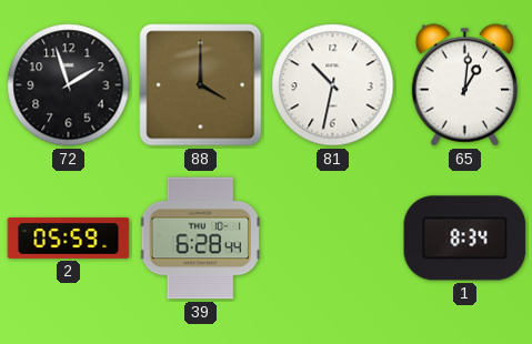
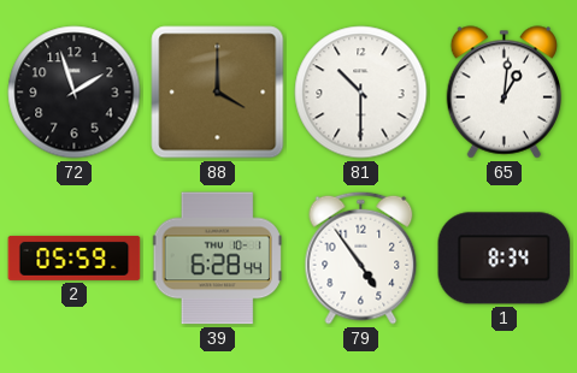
81: 10:32 -> 10:30 (361, 93)
79: none -> 4:54 (361, 257)
